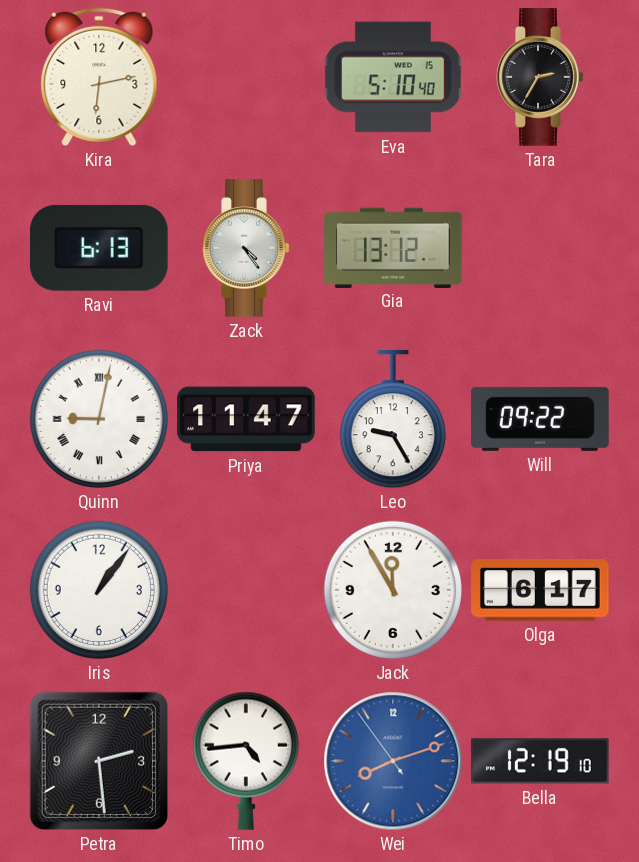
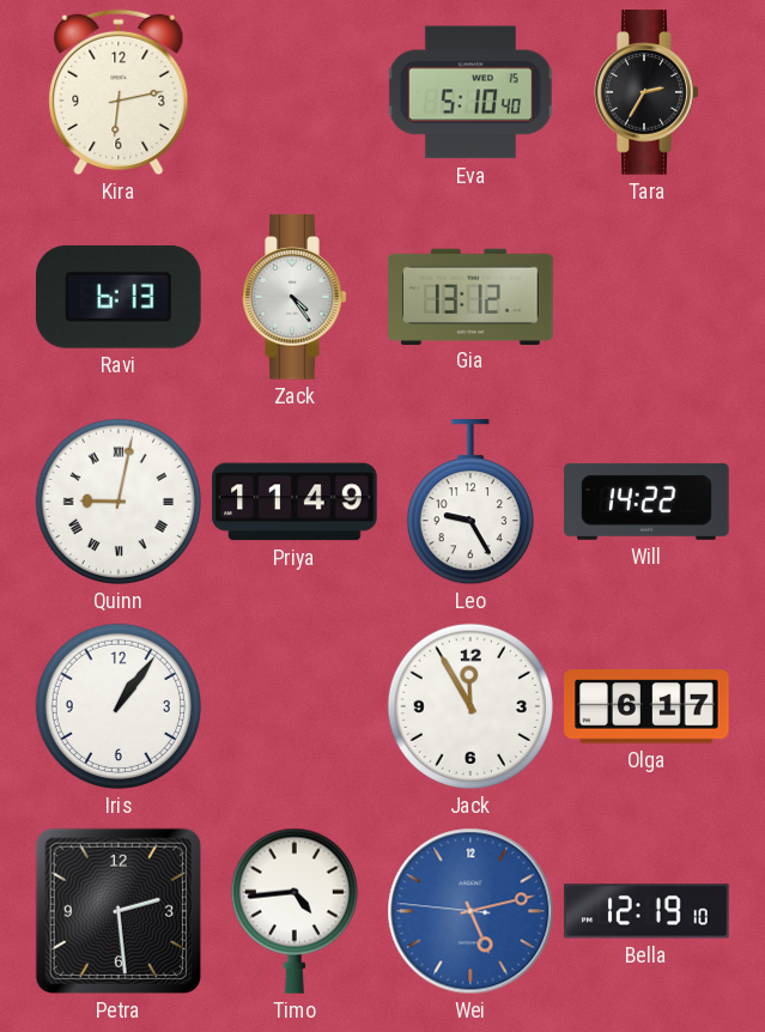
Priya: 11:47 -> 11:49 (295, 502)
Will: 09:22 -> 14:22 (646, 502)
Wei: 8:11 -> 5:12 (470, 911)
